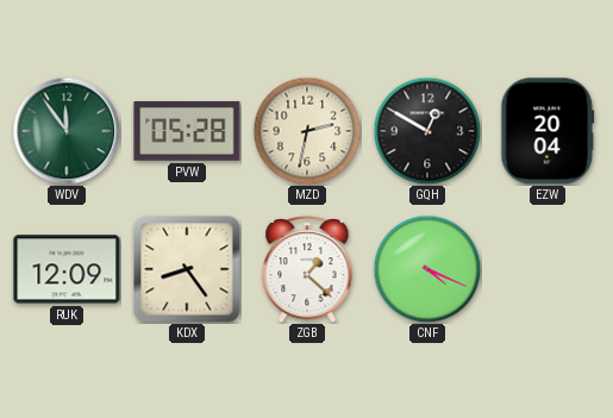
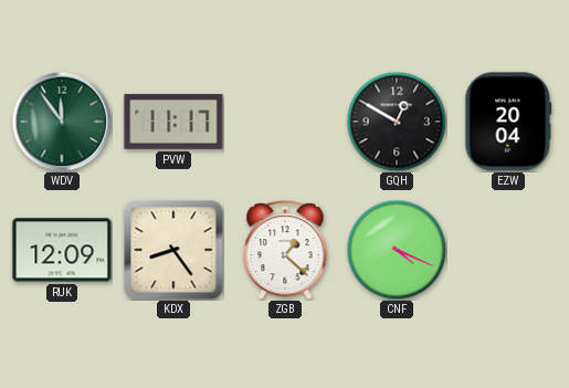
PVW: 05:28 -> 11:17 (173, 122)
MZD: 2:32 -> none (307, 131)
